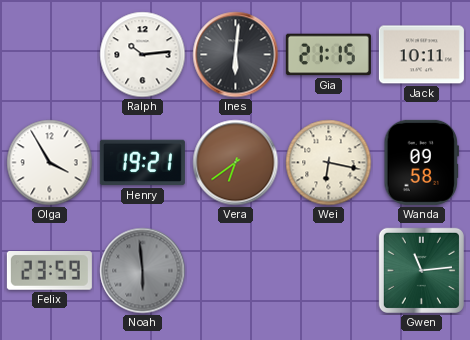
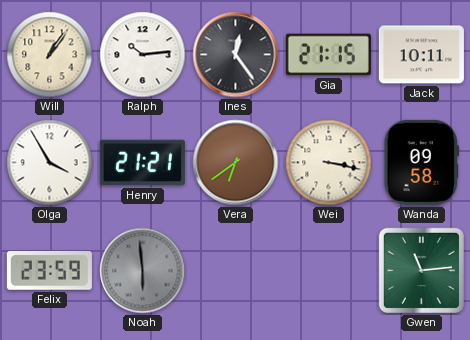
Will: none -> 1:06 (50, 55)
Ines: 6:01 -> 12:24 (236, 55)
Henry: 19:21 -> 21:21 (142, 163)
Wei: 6:17 -> 3:17 (329, 163)
